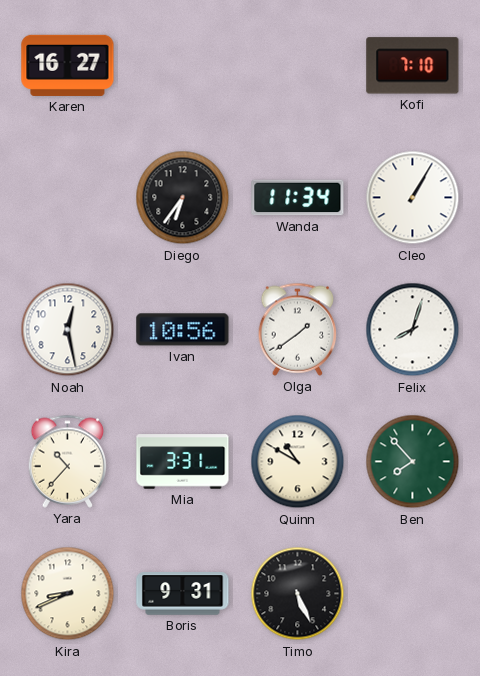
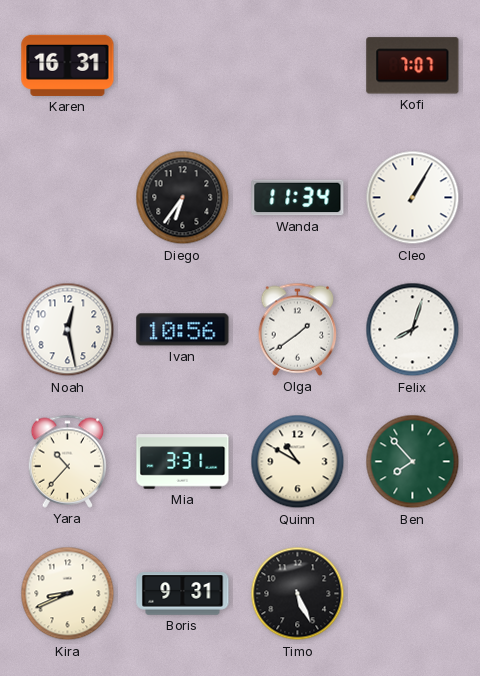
Karen: 16:27 -> 16:31 (68, 65)
Kofi: 7:10 -> 7:07 (413, 66)
